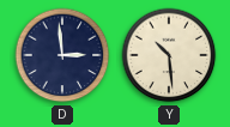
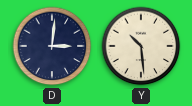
D: 2:59 -> 3:01 (52, 46)
